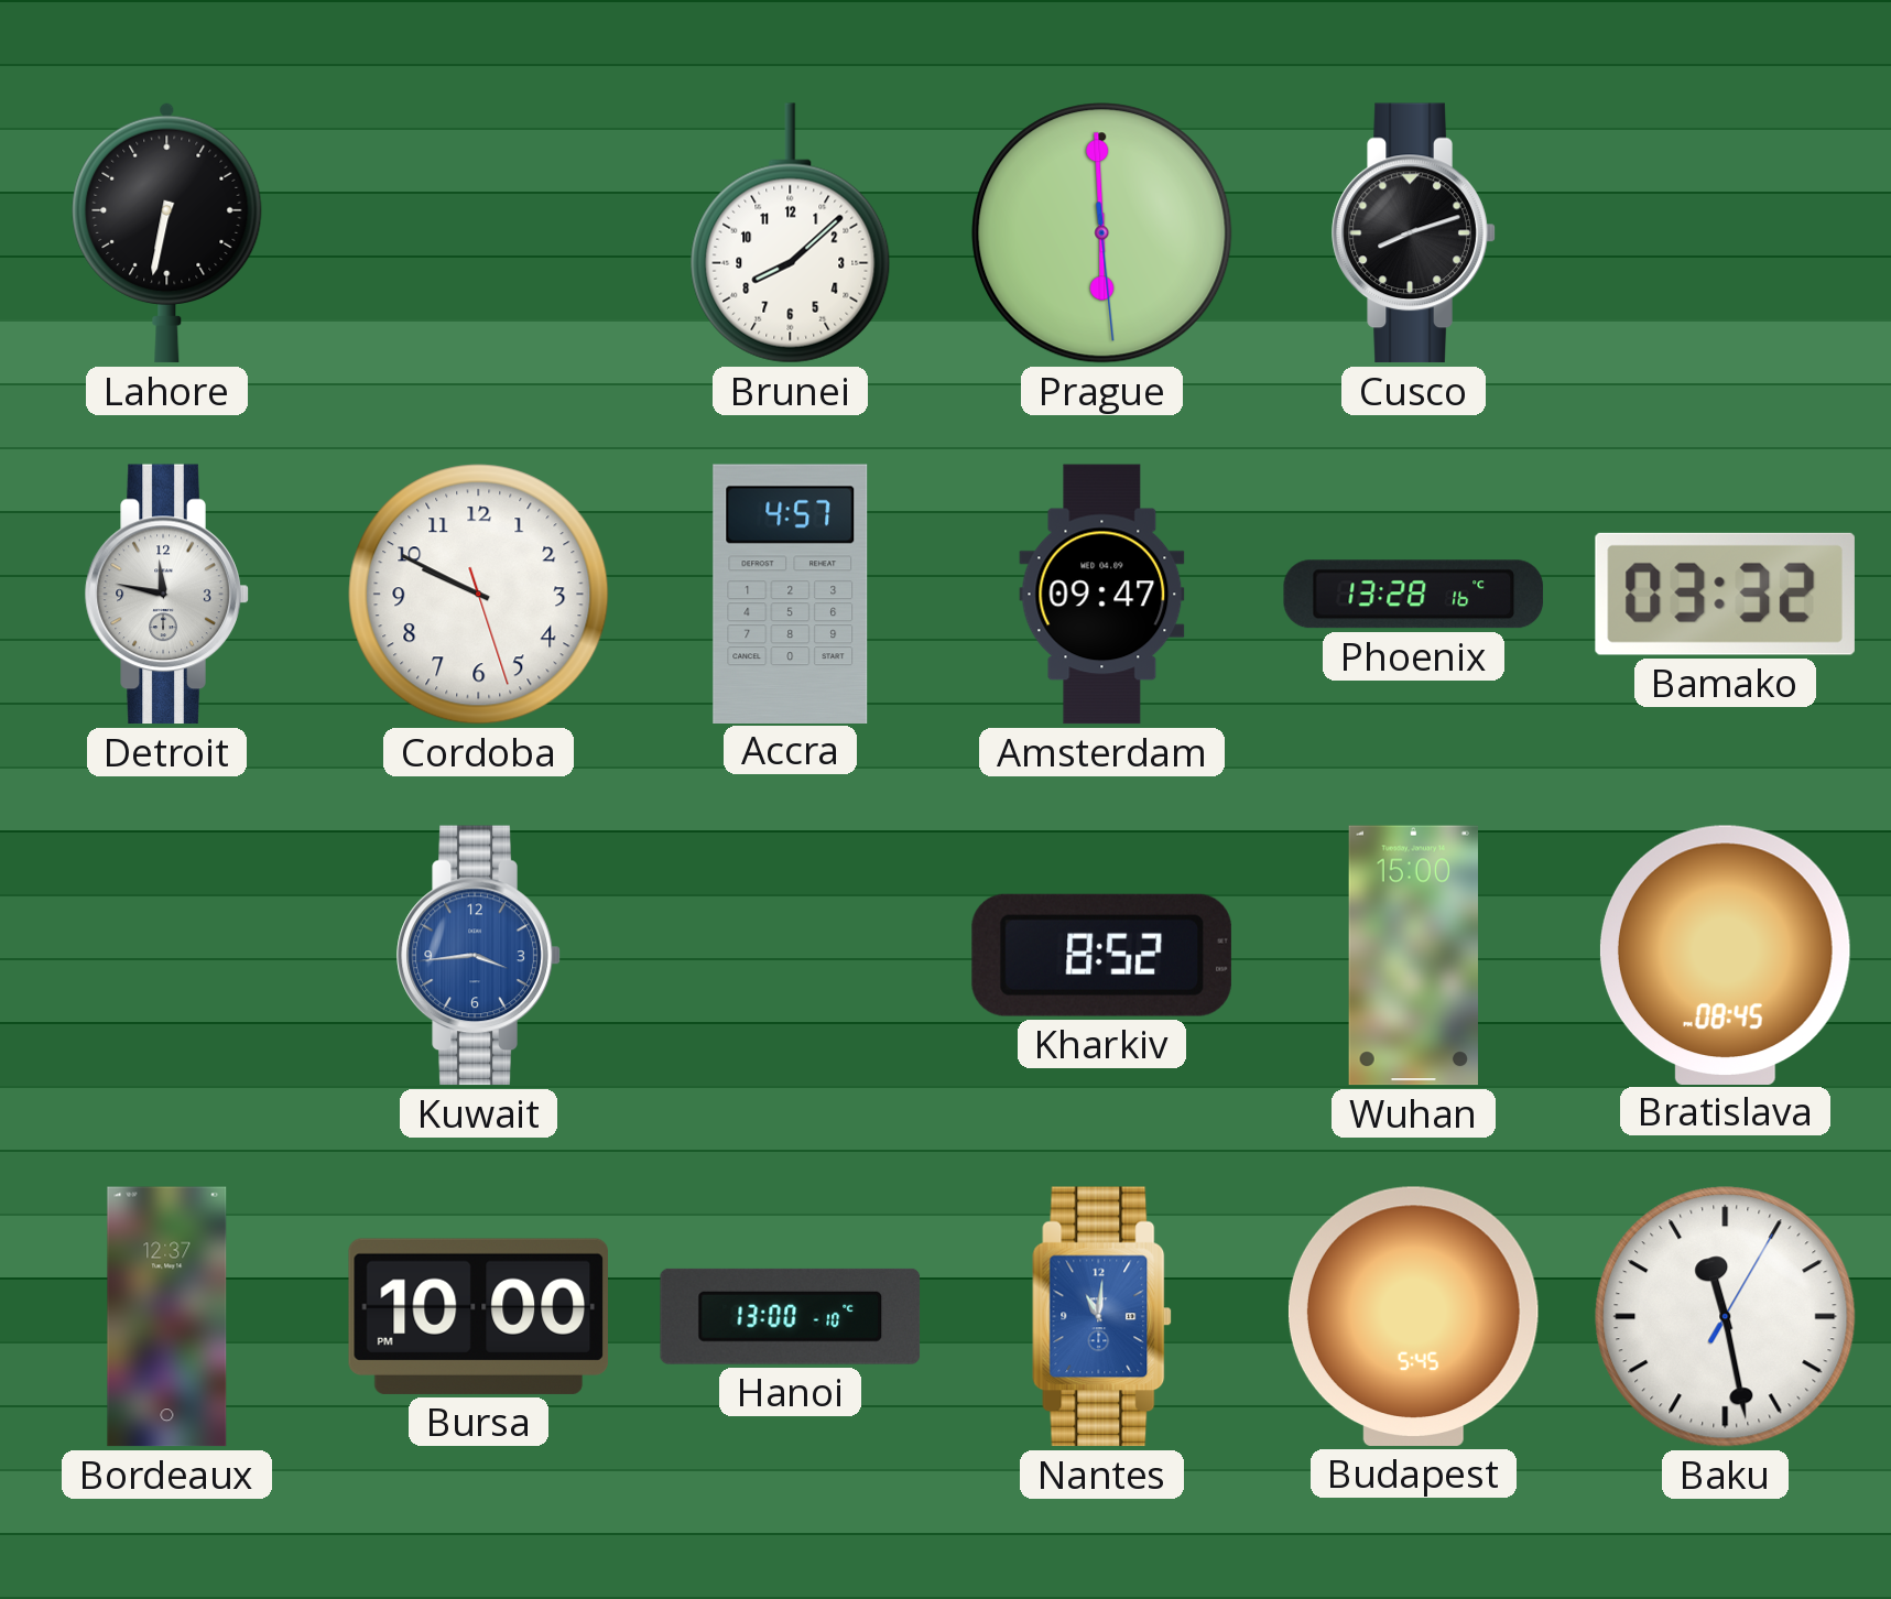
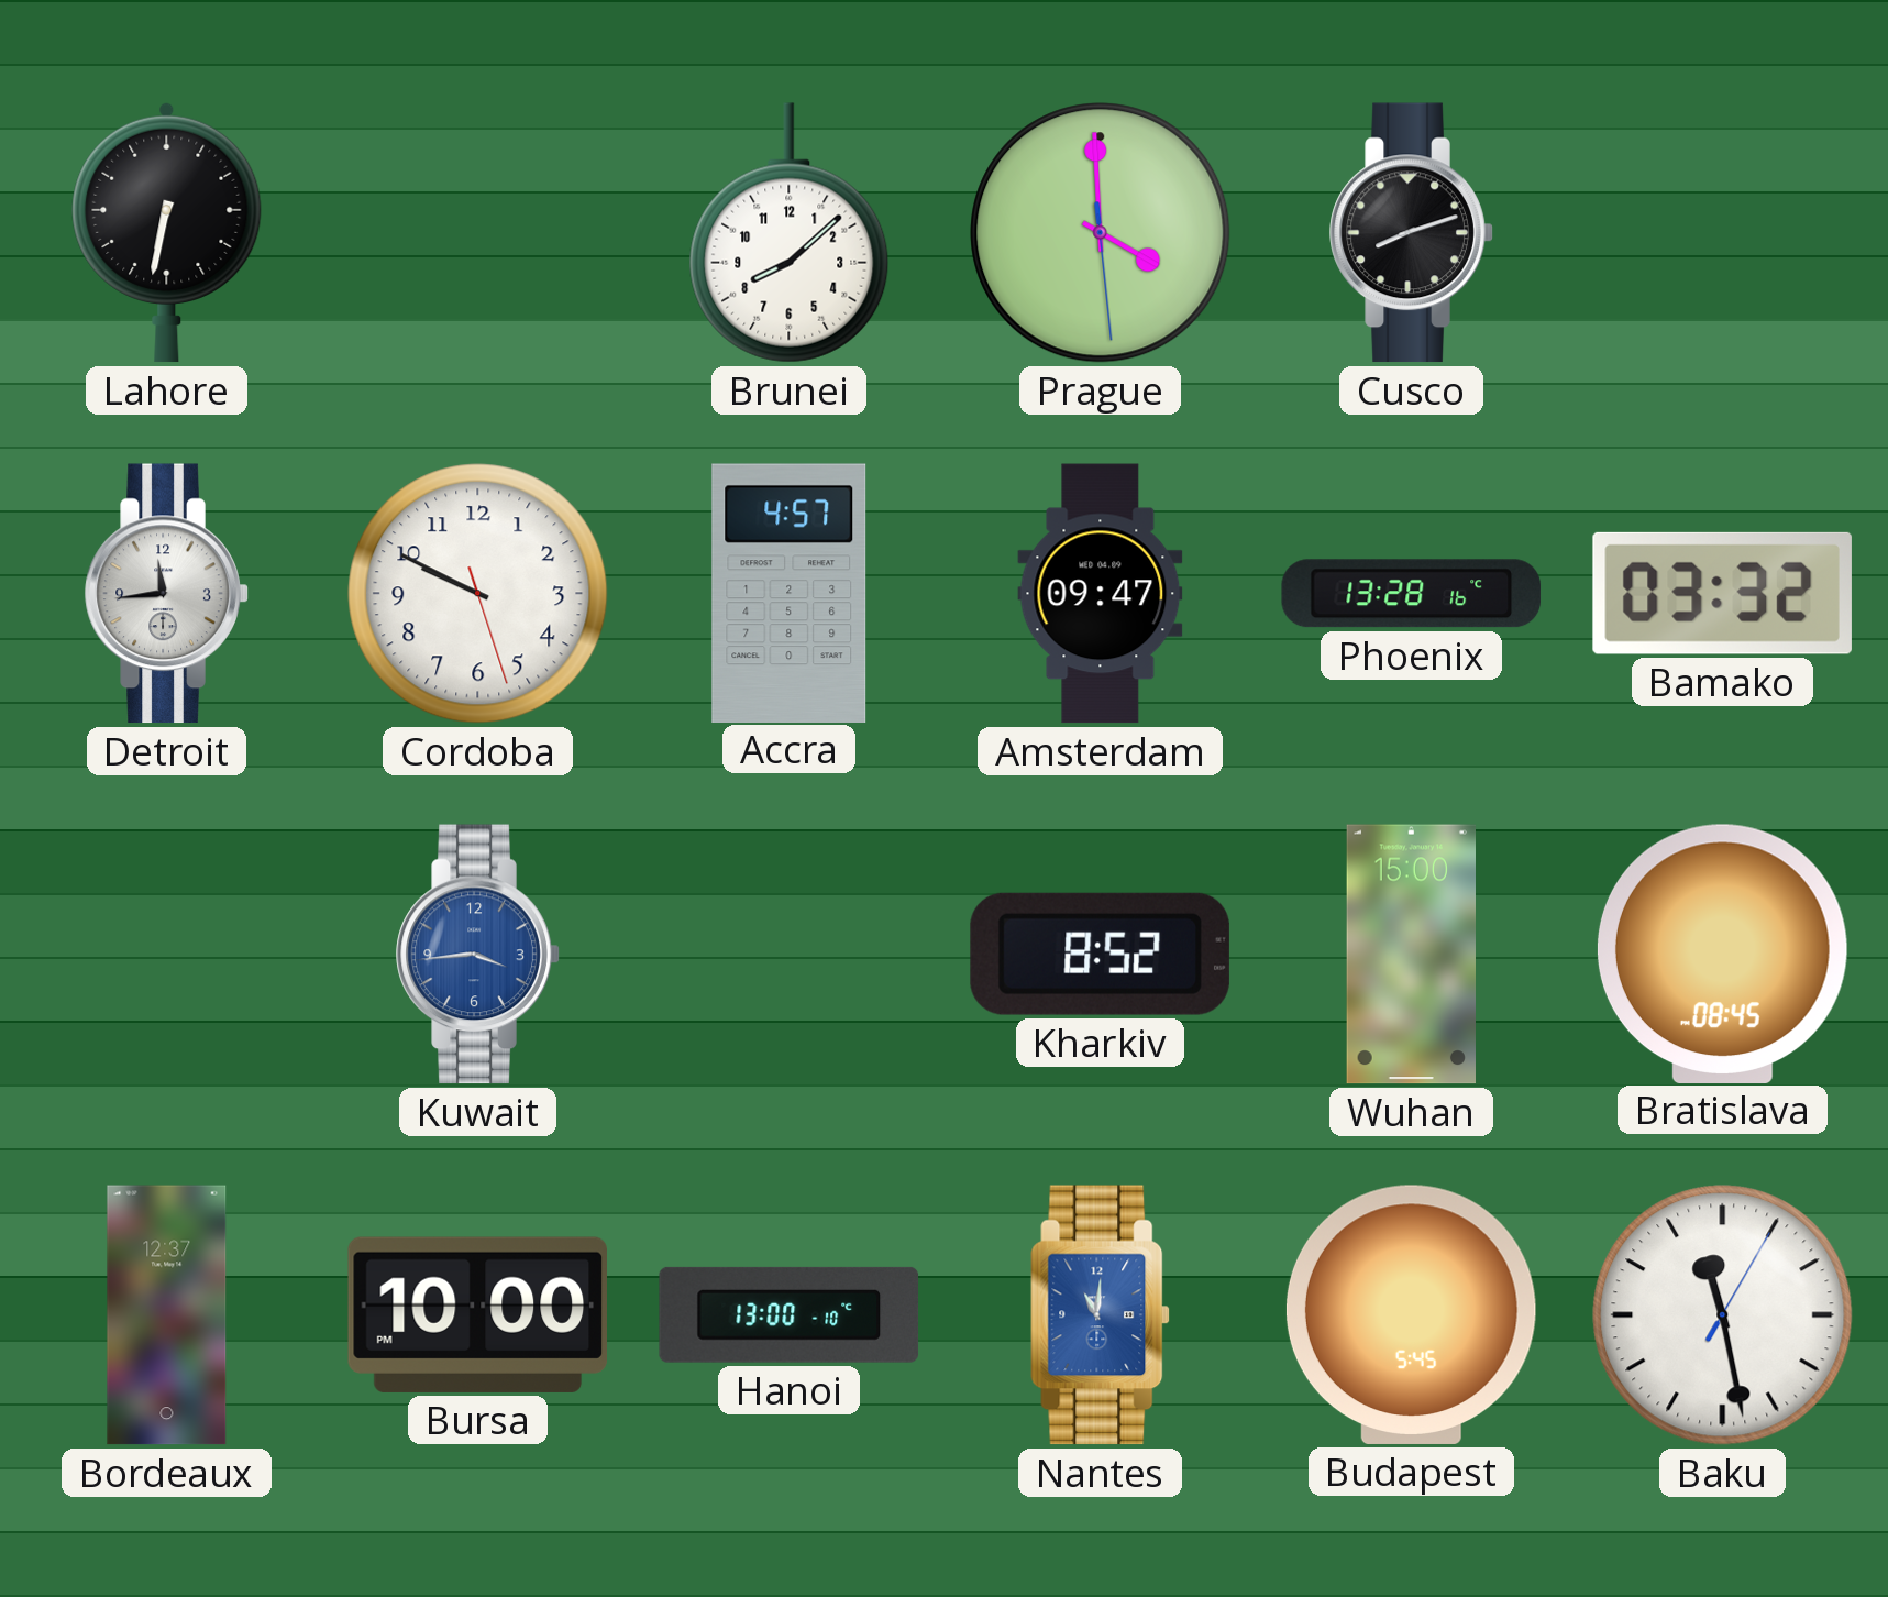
Prague: 5:59 -> 3:59 (1101, 233)
Detroit: 11:47 -> 11:44 (167, 594)
